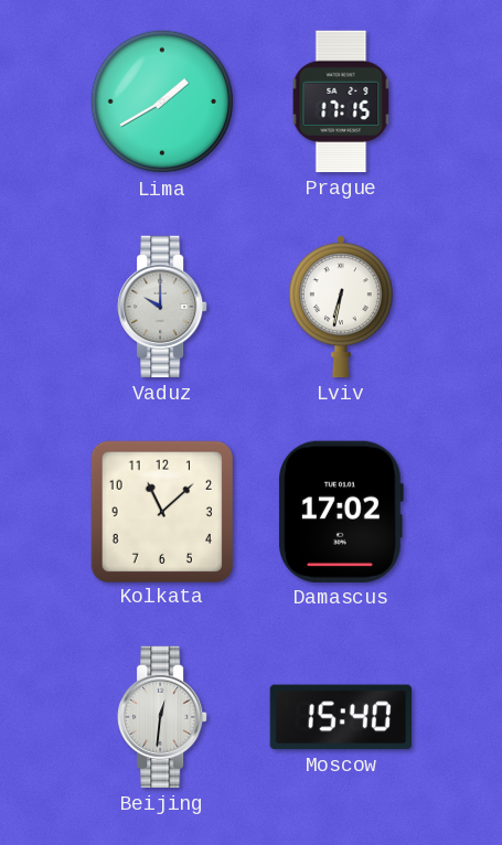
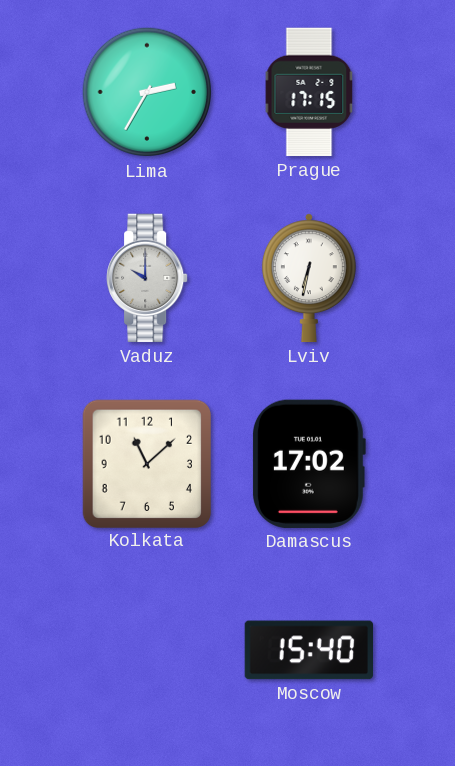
Lima: 1:40 -> 2:35 (147, 92)
Beijing: 12:31 -> none (162, 717)
